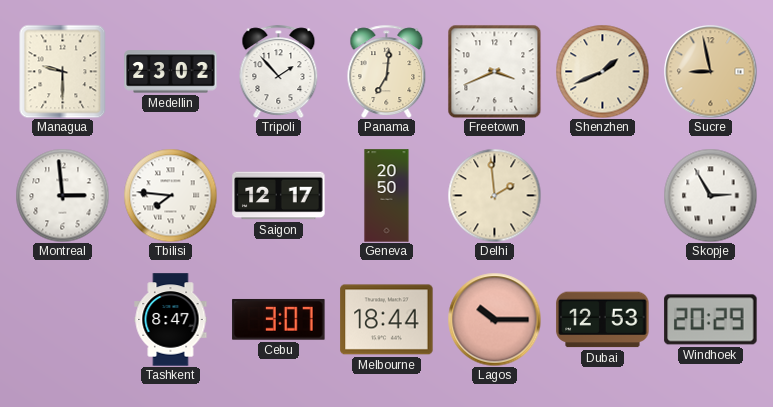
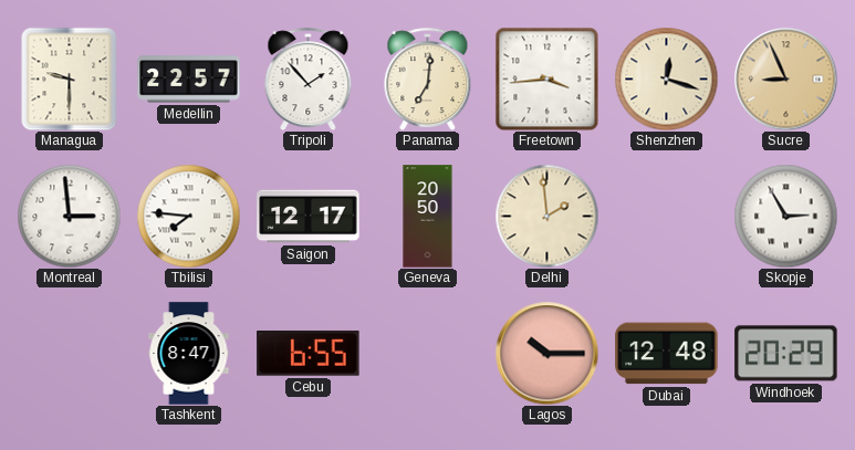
Medellin: 23:02 -> 22:57 (189, 80)
Freetown: 3:41 -> 3:44 (546, 79)
Shenzhen: 1:41 -> 12:18 (666, 79)
Sucre: 8:58 -> 8:56 (785, 79)
Cebu: 3:07 -> 6:55 (309, 354)
Melbourne: 18:44 -> none (387, 320)
Dubai: 12:53 -> 12:48 (667, 354)
